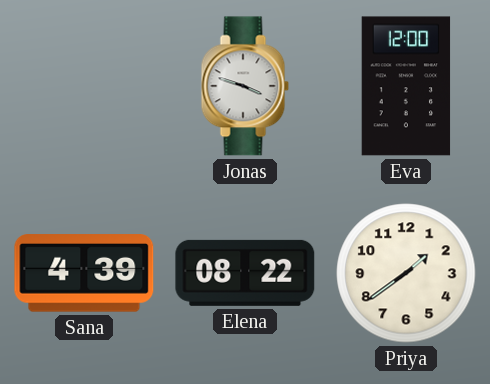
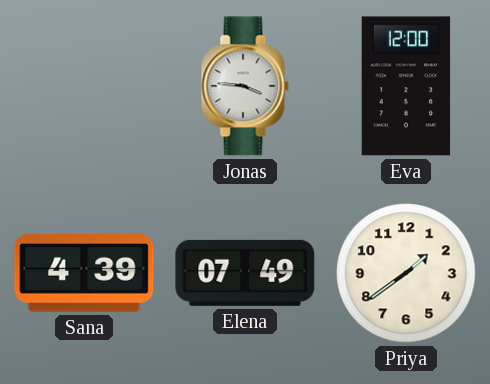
Jonas: 3:48 -> 3:46 (245, 86)
Elena: 08:22 -> 07:49 (245, 273)
